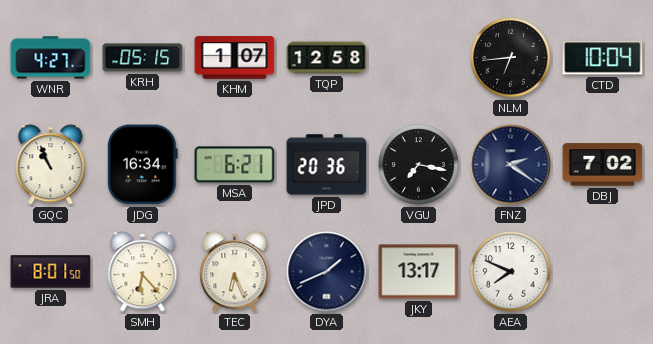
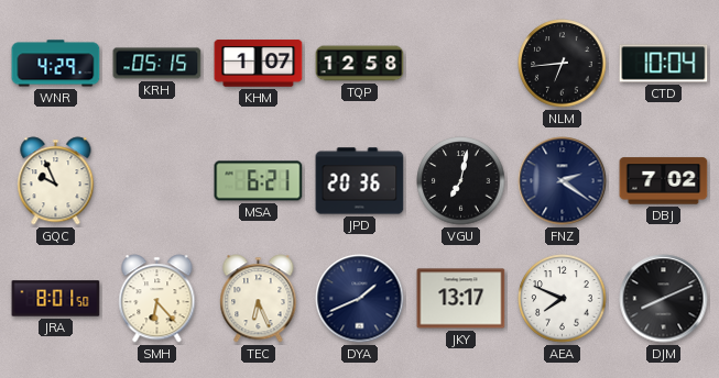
WNR: 4:27 -> 4:29 (56, 64)
GQC: 10:56 -> 9:56 (56, 181)
JDG: 16:34 -> none (142, 165)
VGU: 7:17 -> 7:02 (461, 181)
DJM: none -> 8:11 (664, 299)
